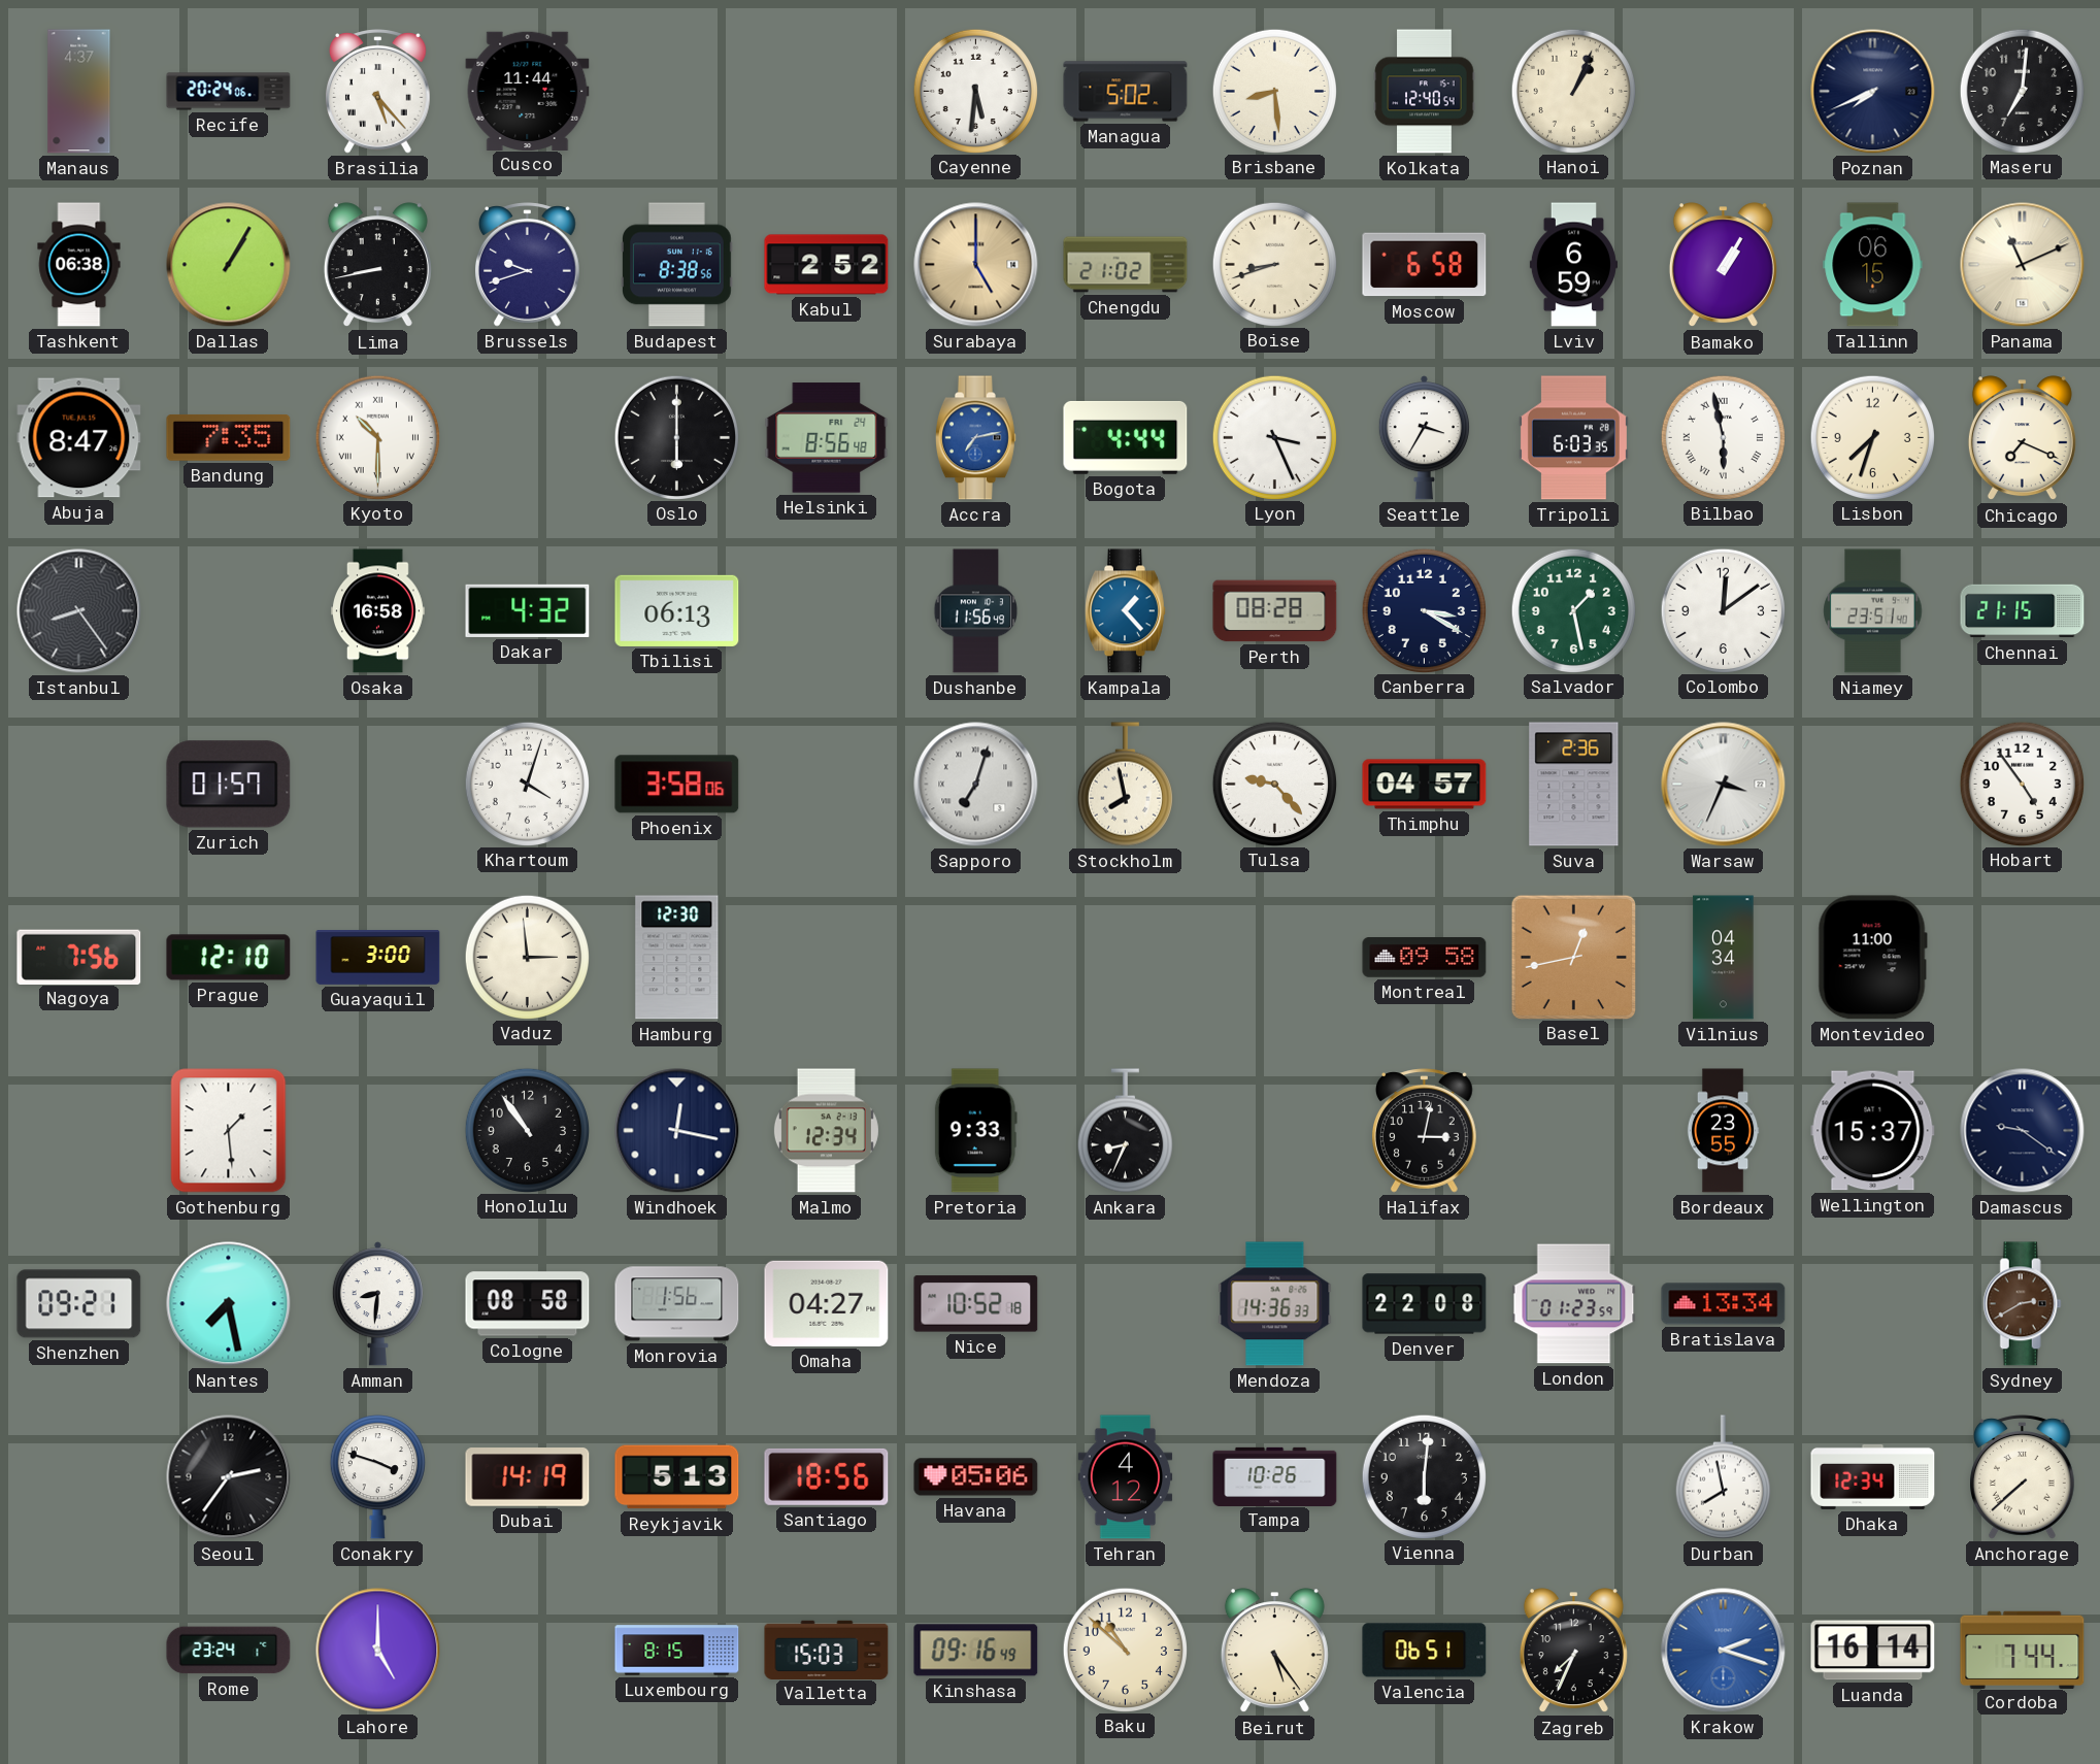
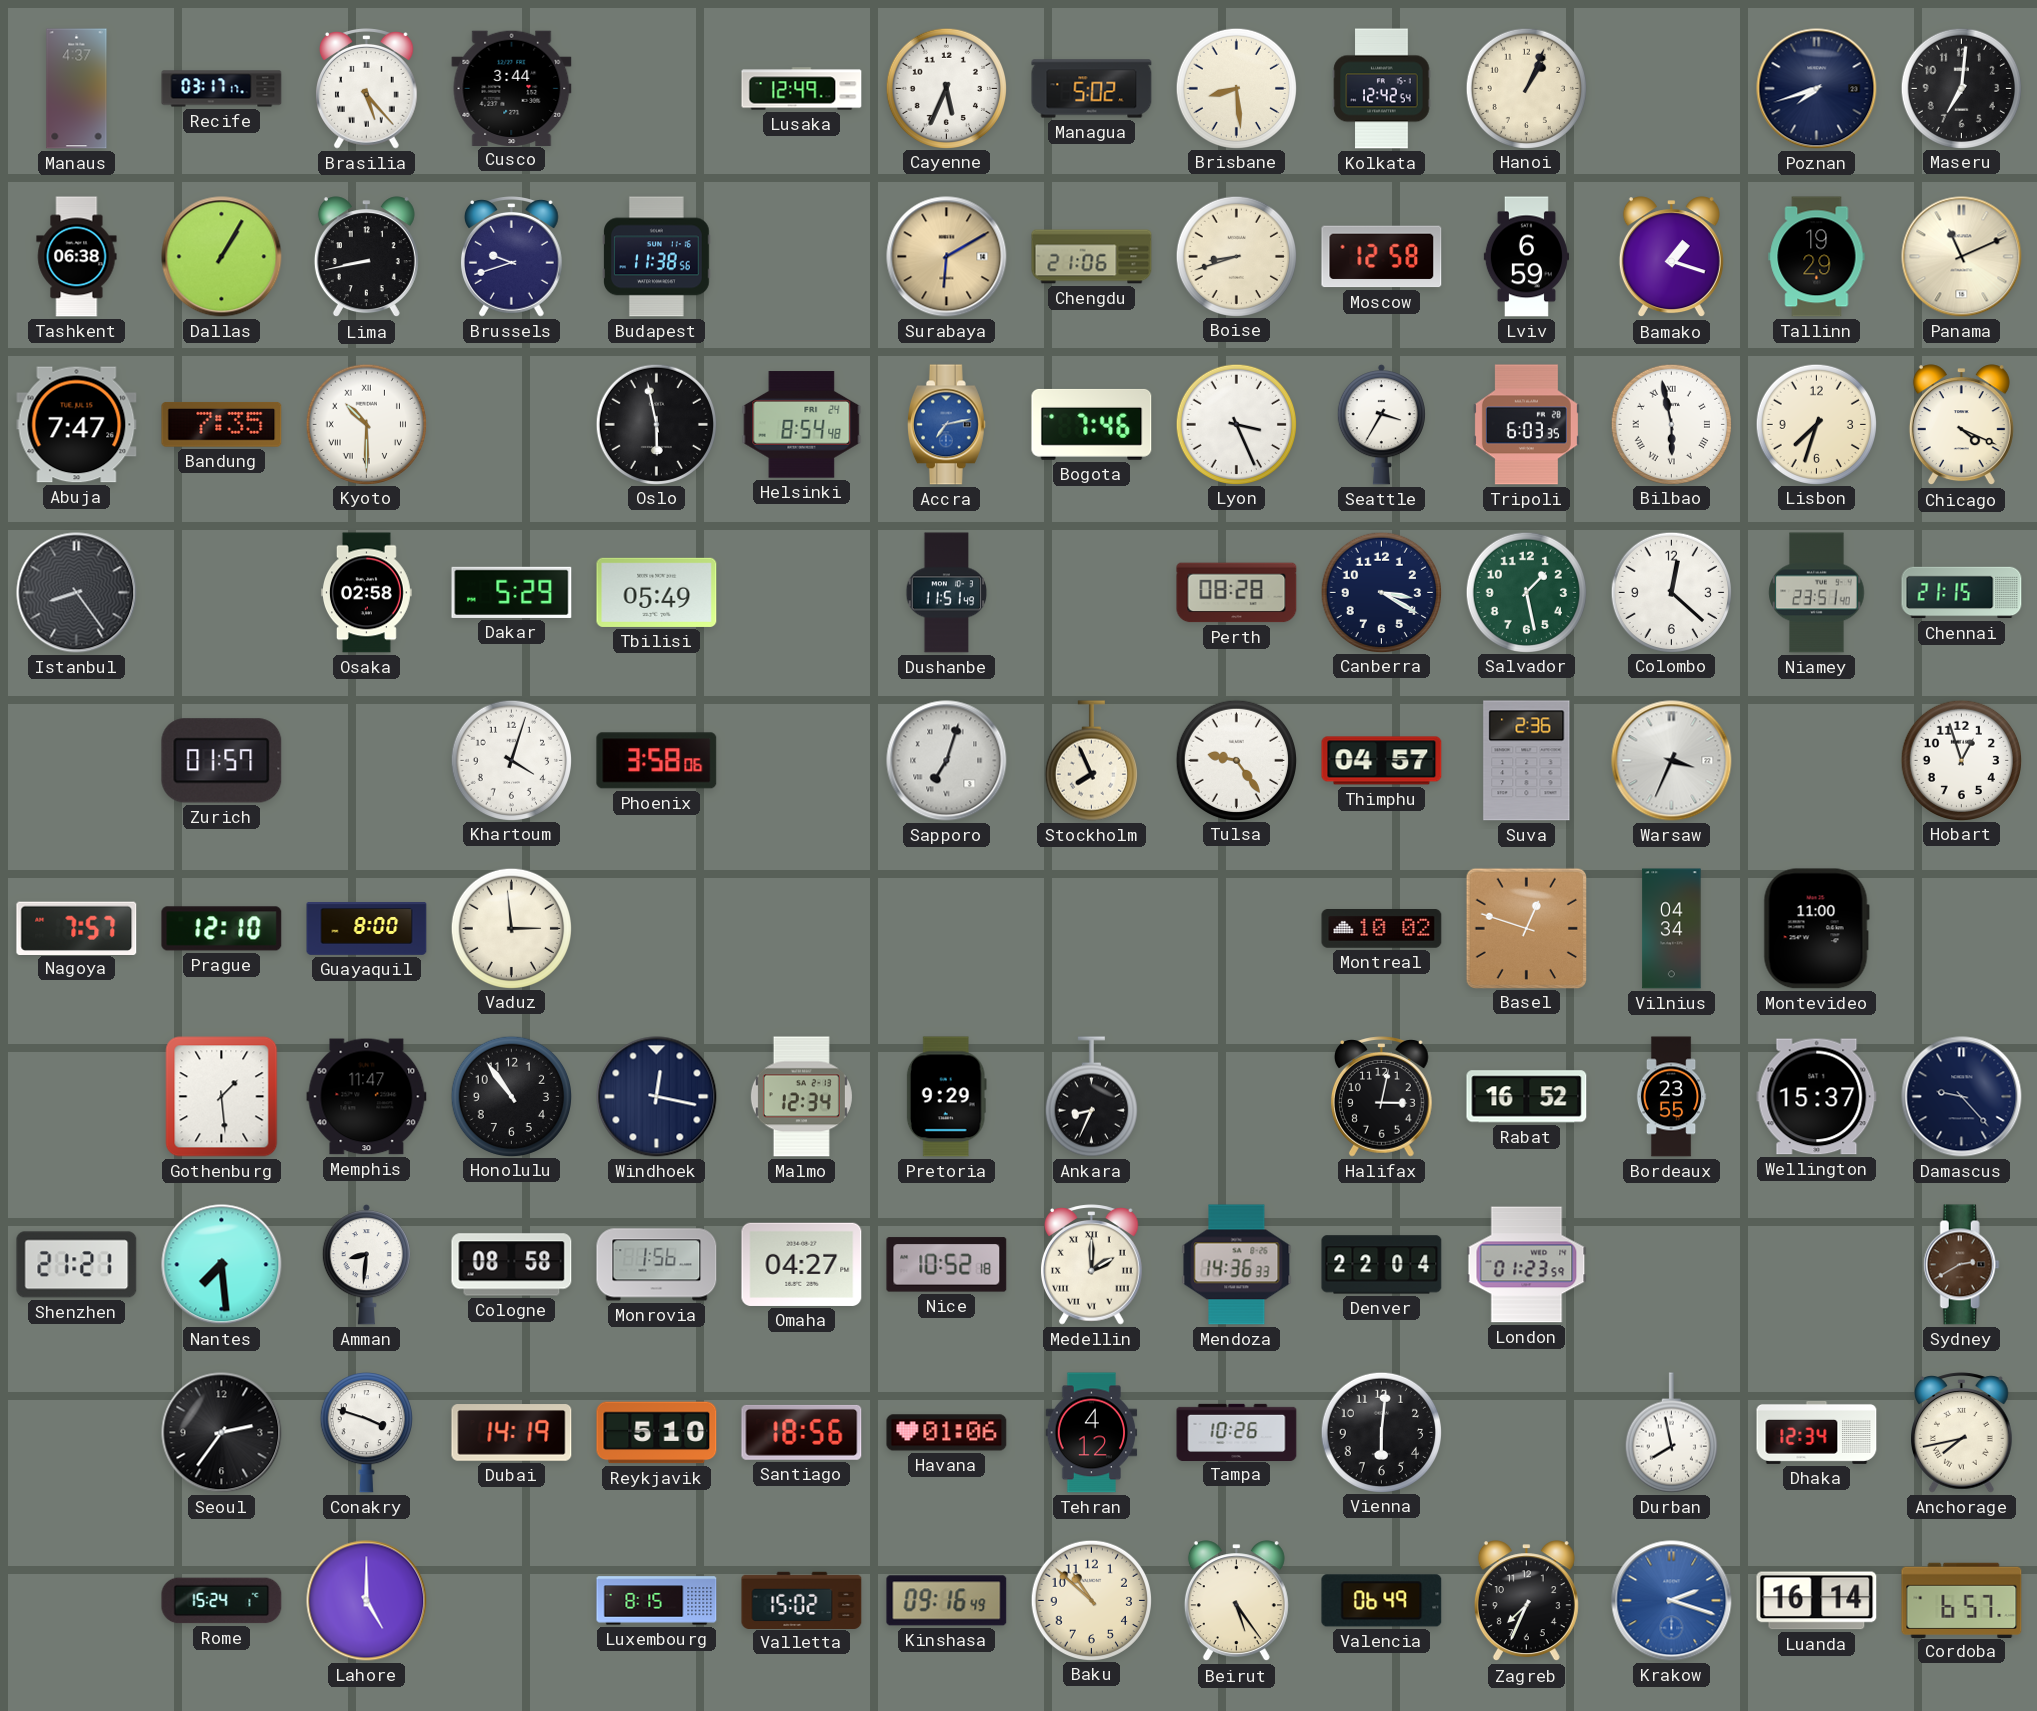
Recife: 20:24 -> 03:17 (222, 89)
Cusco: 11:44 -> 3:44 (512, 88)
Lusaka: none -> 12:49 (802, 89)
Cayenne: 5:31 -> 5:34 (946, 88)
Kolkata: 12:40 -> 12:42 (1382, 89)
Poznan: 7:41 -> 7:42 (1817, 89)
Budapest: 8:38 -> 11:38 (657, 257)
Kabul: 2:52 -> none (827, 265)
Surabaya: 5:00 -> 6:10 (947, 257)
Chengdu: 21:02 -> 21:06 (1092, 257)
Moscow: 6:58 -> 12:58 (1382, 257)
Bamako: 1:05 -> 1:18 (1671, 257)
Tallinn: 06:15 -> 19:29 (1817, 257)
Abuja: 8:47 -> 7:47 (77, 425)
Oslo: 6:00 -> 5:58 (656, 424)
Helsinki: 8:56 -> 8:54 (802, 425)
Bogota: 4:44 -> 7:46 (1092, 424)
Chicago: 7:19 -> 4:19 (1961, 425)
Osaka: 16:58 -> 02:58 (366, 593)
Dakar: 4:32 -> 5:29 (512, 592)
Tbilisi: 06:13 -> 05:49 (657, 592)
Dushanbe: 11:56 -> 11:51 (947, 593)
Kampala: 1:23 -> none (1125, 611)
Colombo: 12:09 -> 12:22 (1671, 592)
Stockholm: 7:58 -> 7:56 (1091, 761)
Tulsa: 9:23 -> 9:24 (1236, 760)
Hobart: 4:54 -> 12:57 (1961, 760)
Nagoya: 7:56 -> 7:57 (77, 928)
Guayaquil: 3:00 -> 8:00 (367, 929)
Hamburg: 12:30 -> none (677, 958)
Montreal: 09:58 -> 10:02 (1382, 929)
Basel: 12:43 -> 12:48 (1526, 928)
Memphis: none -> 11:47 (367, 1097)
Pretoria: 9:33 -> 9:29 (946, 1097)
Rabat: none -> 16:52 (1527, 1097)
Damascus: 9:21 -> 9:23 (1962, 1097)
Shenzhen: 09:21 -> 21:21 (77, 1265)
Nantes: 7:28 -> 7:29 (222, 1265)
Medellin: none -> 2:00 (1092, 1265)
Denver: 22:08 -> 22:04 (1382, 1265)
Bratislava: 13:34 -> none (1724, 1304)
Reykjavik: 5:13 -> 5:10 (657, 1433)
Havana: 05:06 -> 01:06 (947, 1433)
Anchorage: 7:38 -> 7:43 (1962, 1433)
Rome: 23:24 -> 15:24 (222, 1601)
Valletta: 15:03 -> 15:02 (802, 1600)
Valencia: 06:51 -> 06:49 (1382, 1601)
Cordoba: 7:44 -> 6:57 (1962, 1600)
